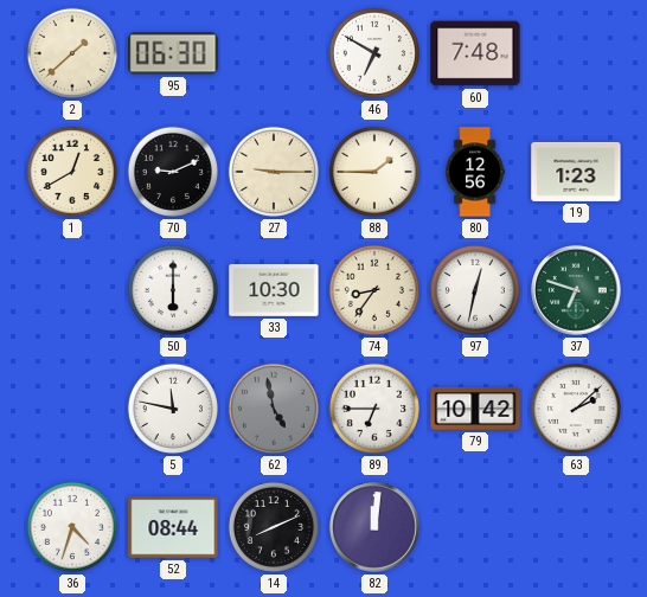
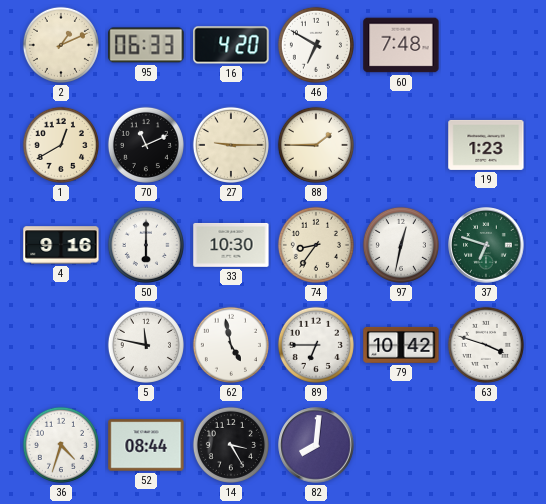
2: 1:38 -> 1:11 (61, 45)
95: 06:30 -> 06:33 (146, 45)
16: none -> 4:20 (231, 45)
70: 9:11 -> 11:11 (146, 145)
80: 12:56 -> none (474, 172)
4: none -> 9:16 (61, 245)
62 dial: grey -> white (231, 345)
63: 2:08 -> 3:48 (486, 345)
14: 8:11 -> 3:25 (231, 445)
82: 12:01 -> 8:01 (316, 445)
